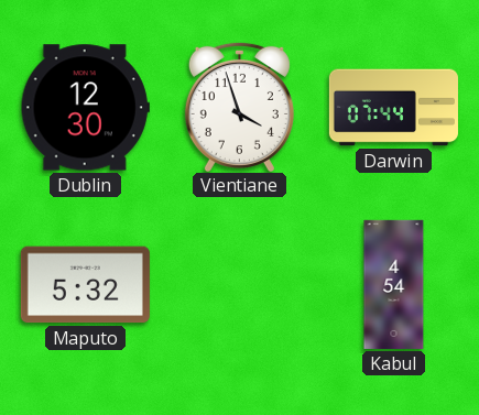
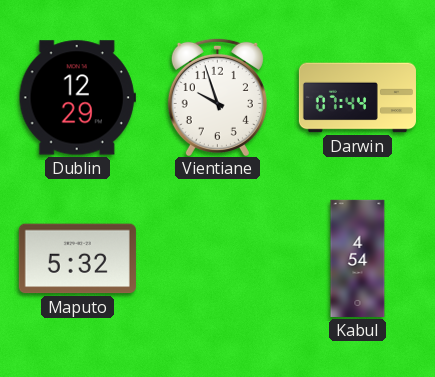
Dublin: 12:30 -> 12:29 (77, 98)
Vientiane: 3:57 -> 9:57 (217, 96)
